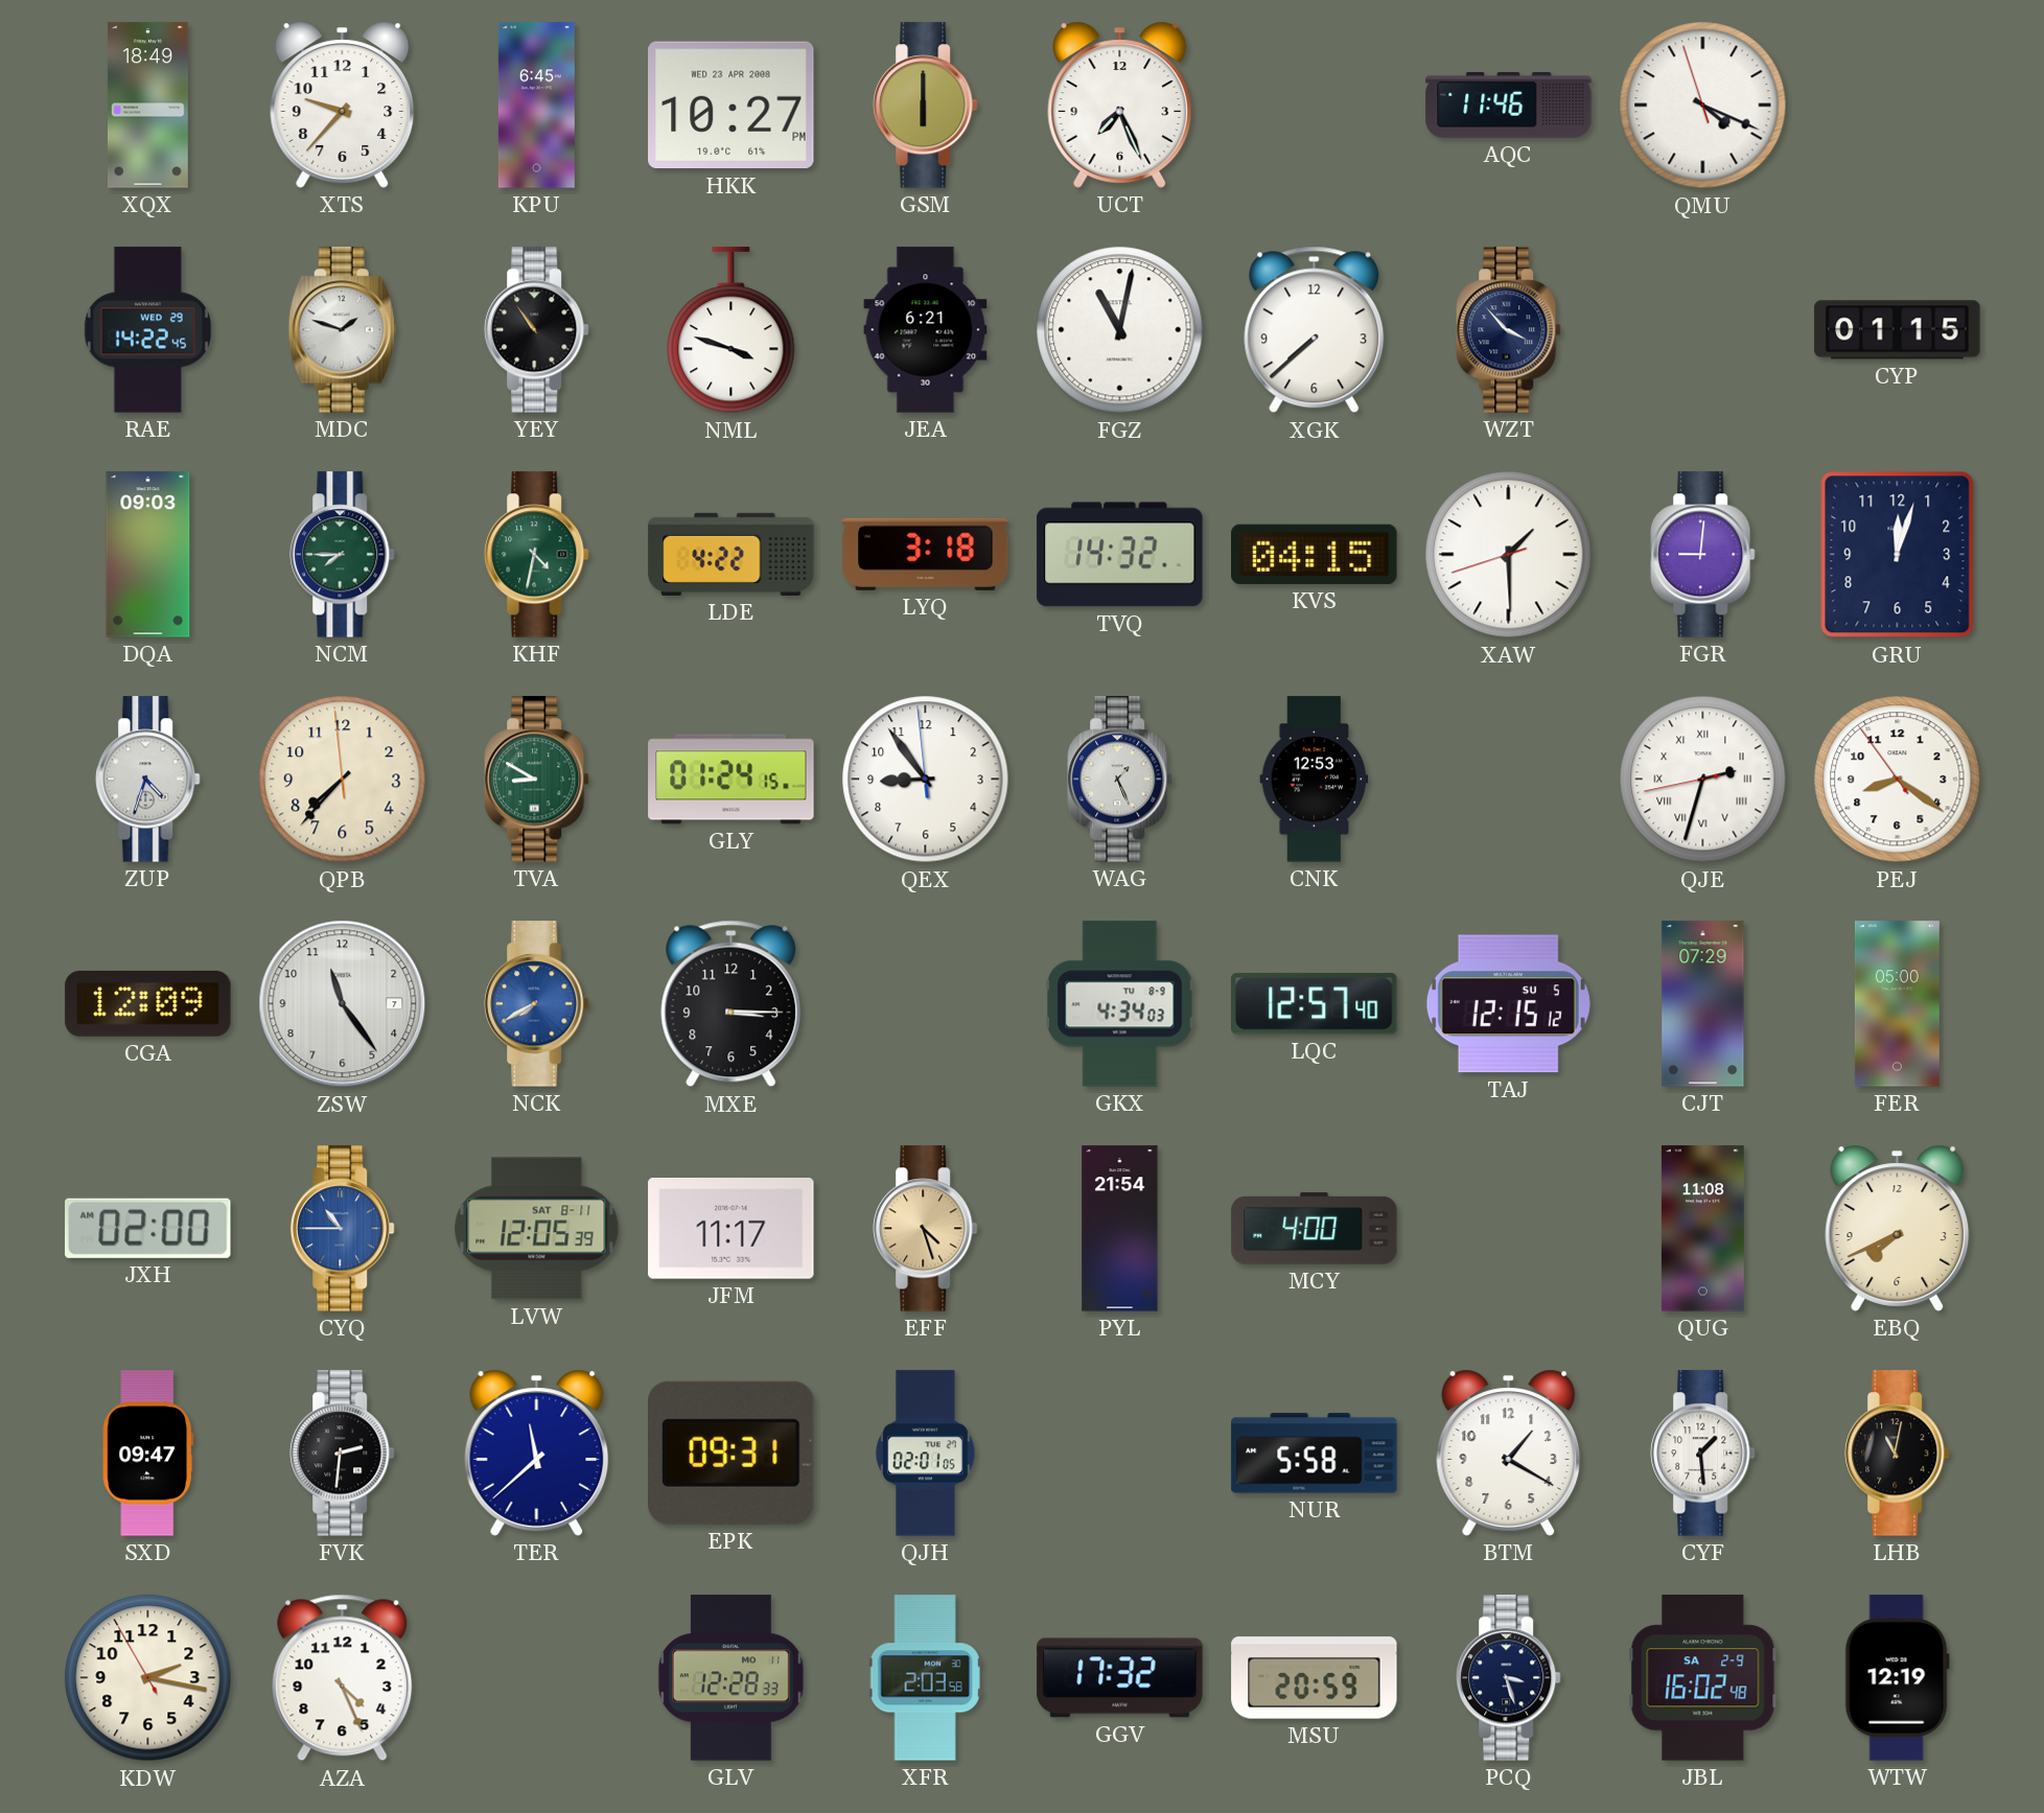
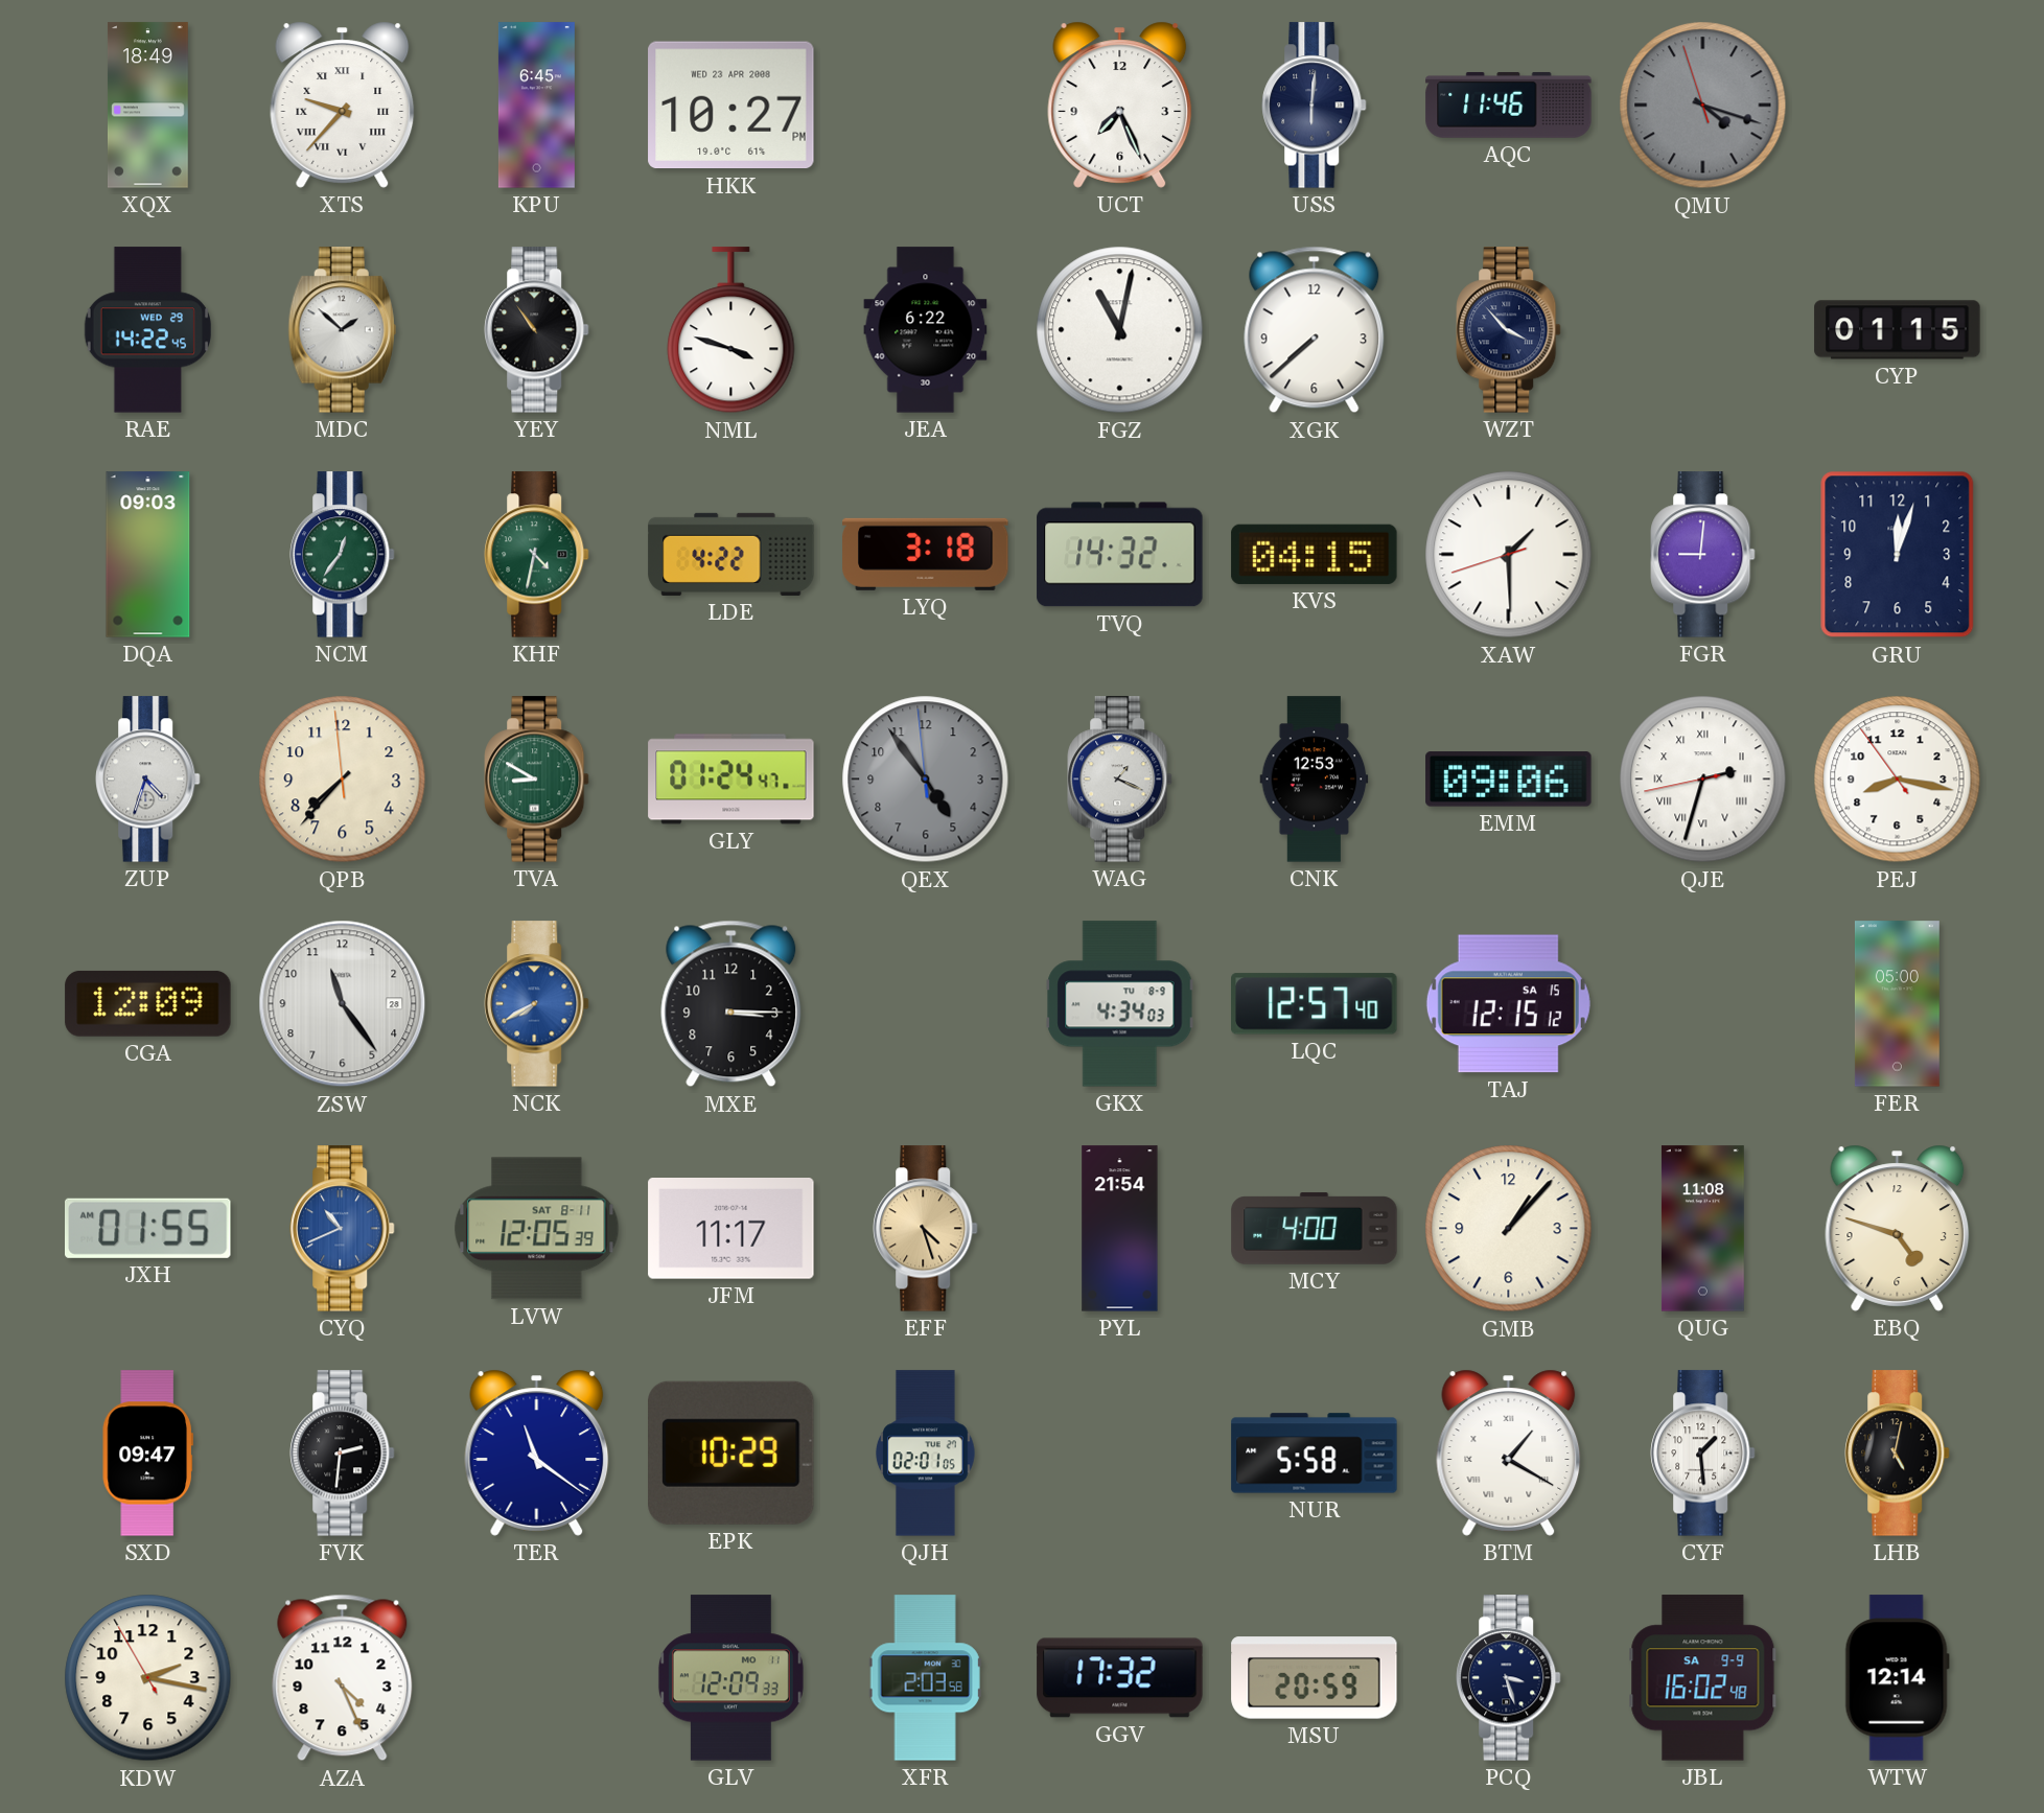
XTS numerals: Arabic -> Roman (343, 104)
GSM: 6:00 -> none (926, 106)
USS: none -> 6:01 (1315, 106)
QMU: 4:18 -> 4:17 (1703, 106)
QMU dial: white -> grey (1703, 106)
MDC: 1:48 -> 1:52 (342, 330)
JEA: 6:21 -> 6:22 (926, 330)
NCM: 7:45 -> 12:36 (343, 555)
GLY: 01:24:15 -> 01:24:47 (731, 780)
QEX: 8:53 -> 4:53 (926, 780)
QEX dial: white -> grey (926, 780)
WAG: 1:26 -> 1:19 (1120, 780)
EMM: none -> 09:06 (1509, 780)
PEJ: 8:20 -> 8:16 (1898, 780)
ZSW date: 7 -> 28 (343, 1004)
TAJ date: SU 5 -> SA 15 (1508, 1004)
CJT: 07:29 -> none (1703, 1004)
JXH: 02:00 -> 01:55 (148, 1228)
CYQ: 10:45 -> 10:41 (343, 1229)
GMB: none -> 1:07 (1509, 1229)
EBQ: 7:41 -> 4:48 (1898, 1228)
TER: 11:38 -> 11:21 (537, 1452)
EPK: 09:31 -> 10:29 (731, 1452)
BTM numerals: Arabic -> Roman (1509, 1452)
LHB: 11:02 -> 5:02 (1898, 1454)
GLV: 12:28 -> 12:09 (730, 1678)
JBL date: SA 2-9 -> SA 9-9 (1703, 1678)
WTW: 12:19 -> 12:14 (1897, 1678)
